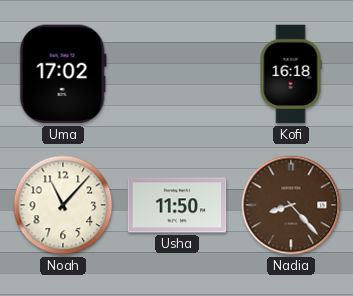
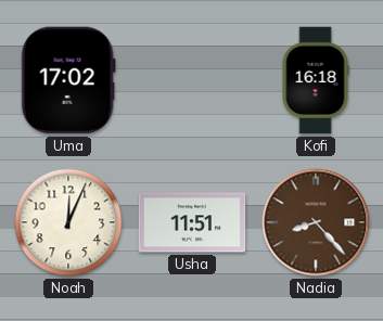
Noah: 11:07 -> 12:04 (68, 222)
Usha: 11:50 -> 11:51 (192, 222)
